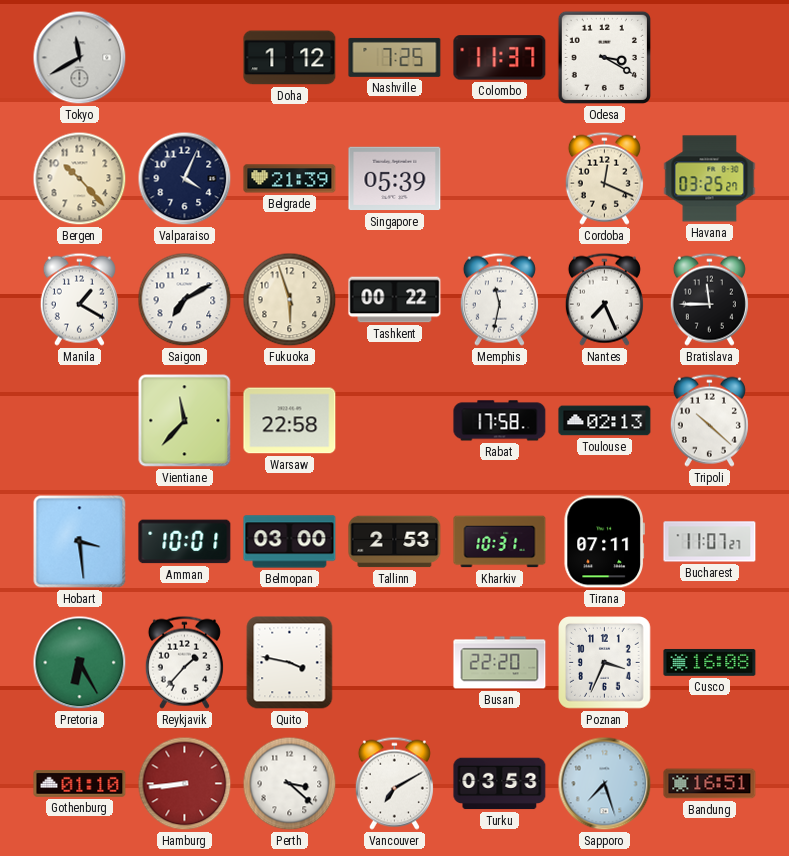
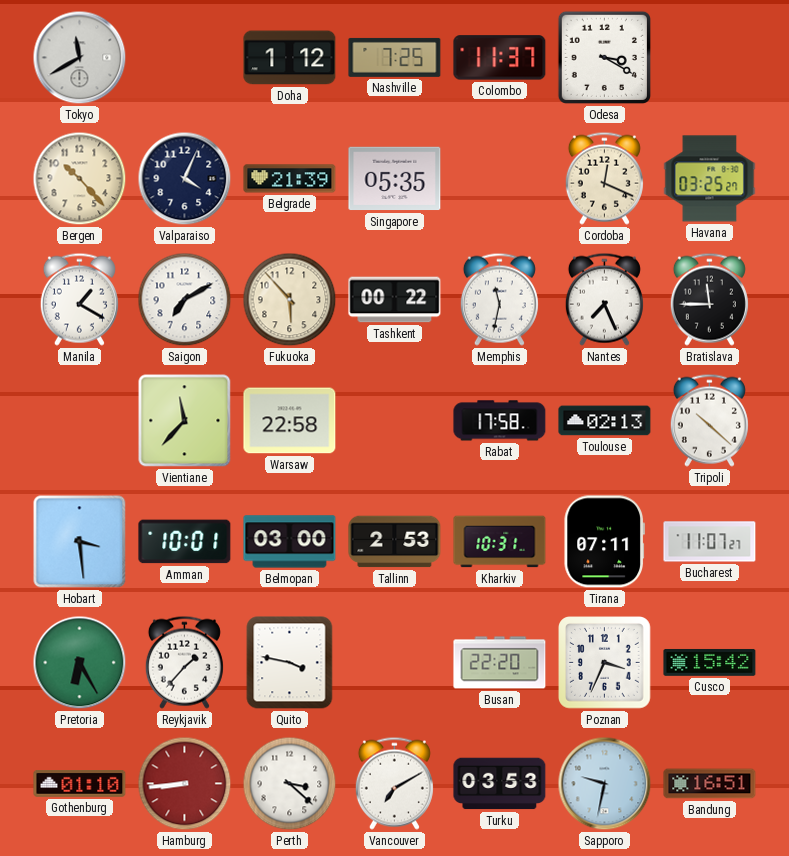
Singapore: 05:39 -> 05:35 (395, 179)
Fukuoka: 5:57 -> 5:53 (290, 300)
Cusco: 16:08 -> 15:42 (710, 663)
Sapporo: 7:27 -> 9:32 (605, 784)
